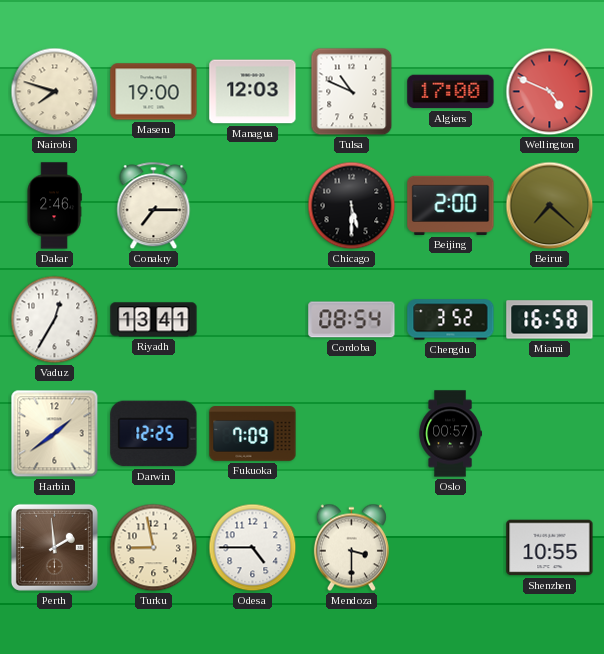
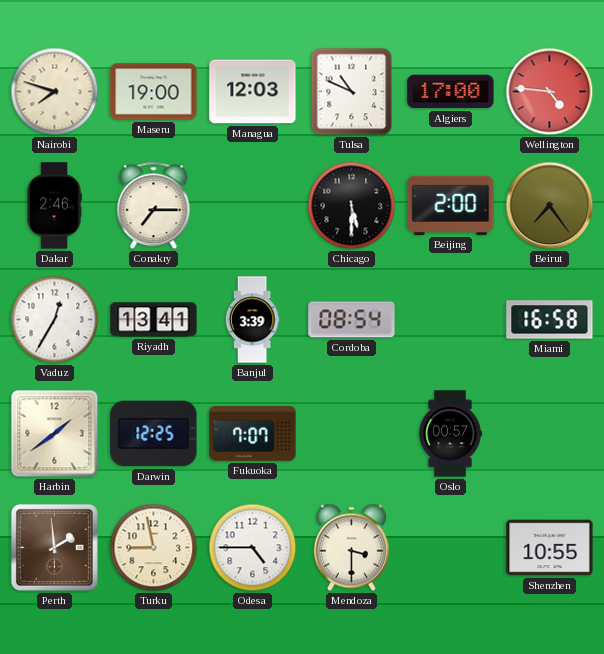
Wellington: 4:49 -> 4:46 (550, 92)
Beirut: 7:22 -> 7:24 (550, 206)
Banjul: none -> 3:39 (252, 320)
Chengdu: 3:52 -> none (451, 320)
Fukuoka: 7:09 -> 7:07 (253, 434)
